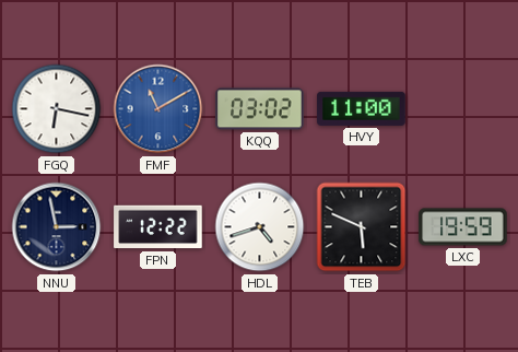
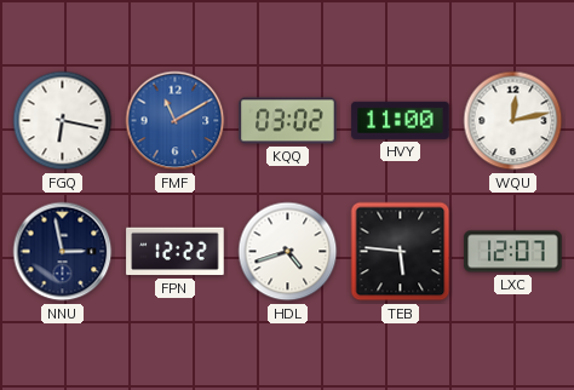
WQU: none -> 12:13 (513, 121)
TEB: 5:49 -> 5:46 (401, 252)
LXC: 19:59 -> 12:07 (513, 252)
